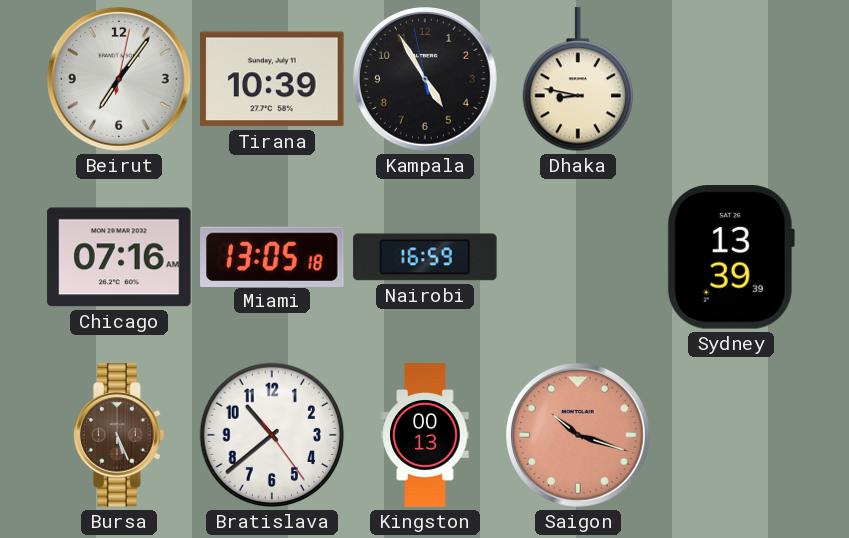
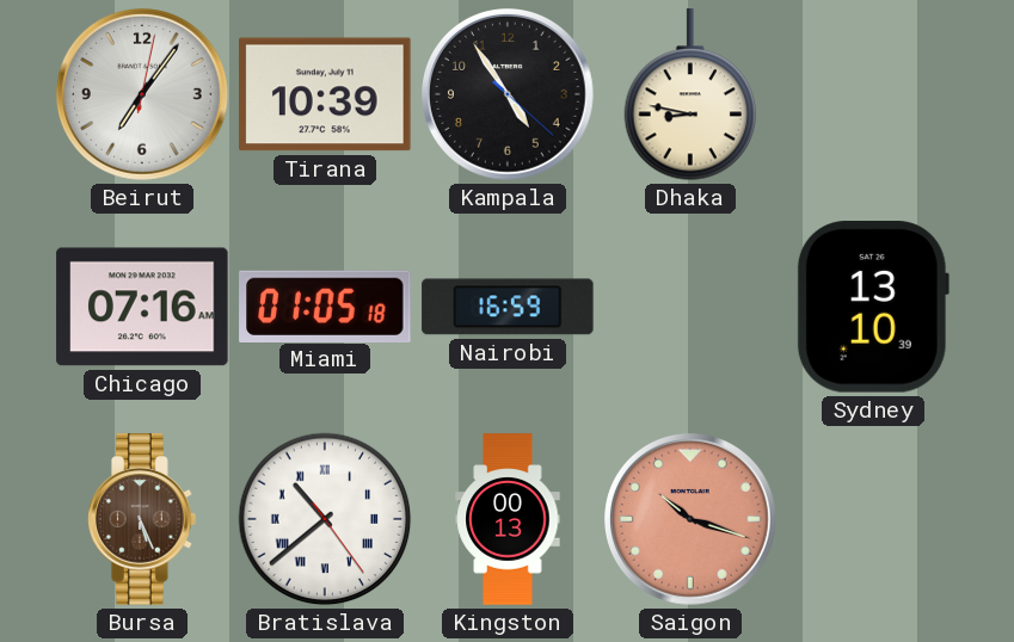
Kampala: 4:54:58 -> 4:54:22 (509, 95)
Miami: 13:05 -> 01:05 (325, 305)
Sydney: 13:39 -> 13:10 (873, 307)
Bratislava numerals: Arabic -> Roman (325, 519)
